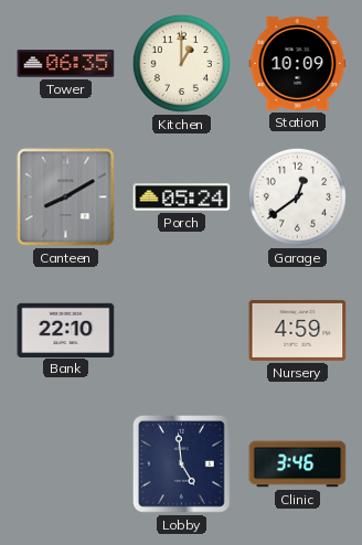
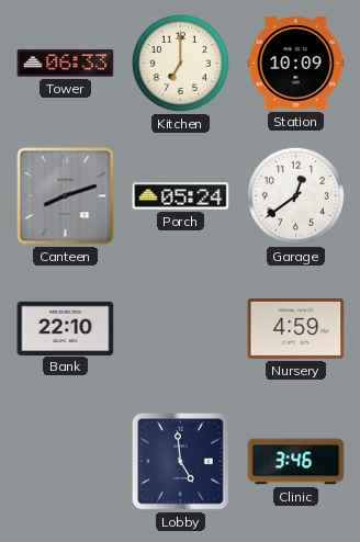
Tower: 06:35 -> 06:33 (66, 64)
Kitchen: 1:00 -> 7:00 (180, 63)
Canteen: 8:10 -> 8:12 (66, 196)
